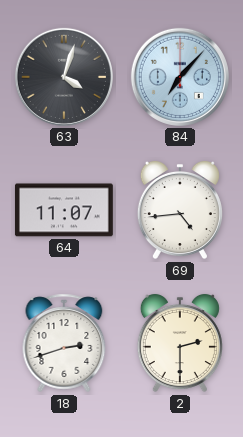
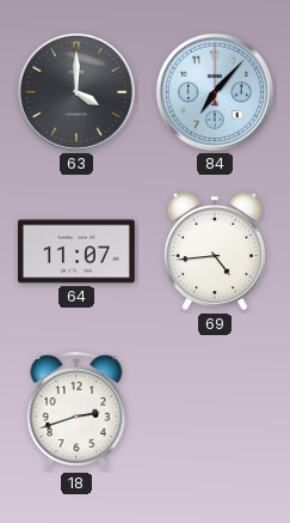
63: 4:03 -> 4:00 (76, 92)
2: 2:30 -> none (180, 343)
